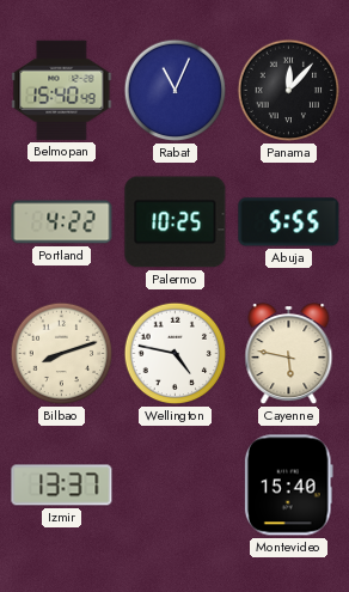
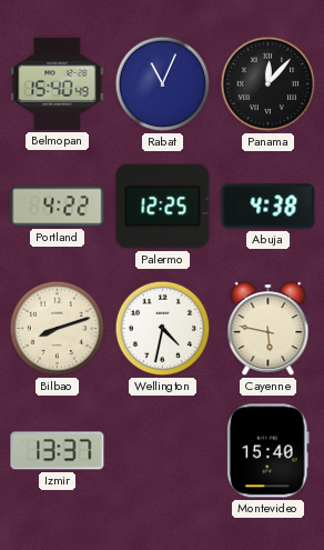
Palermo: 10:25 -> 12:25 (163, 207)
Abuja: 5:55 -> 4:38 (269, 207)
Wellington: 4:47 -> 4:32 (163, 329)
